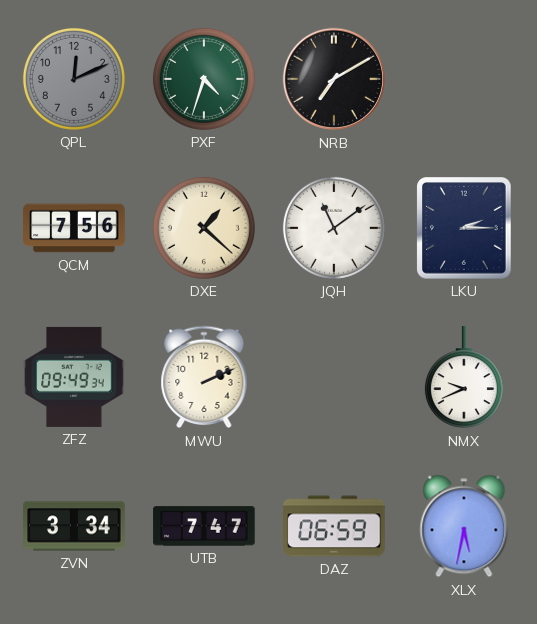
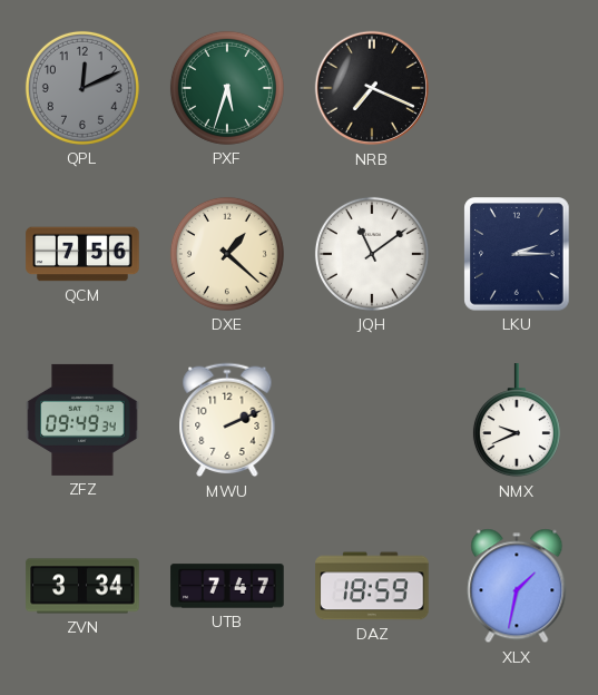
PXF: 4:33 -> 5:33 (227, 88)
NRB: 7:10 -> 7:19 (372, 88)
DAZ: 06:59 -> 18:59 (372, 586)
XLX: 5:32 -> 1:32 (517, 586)
